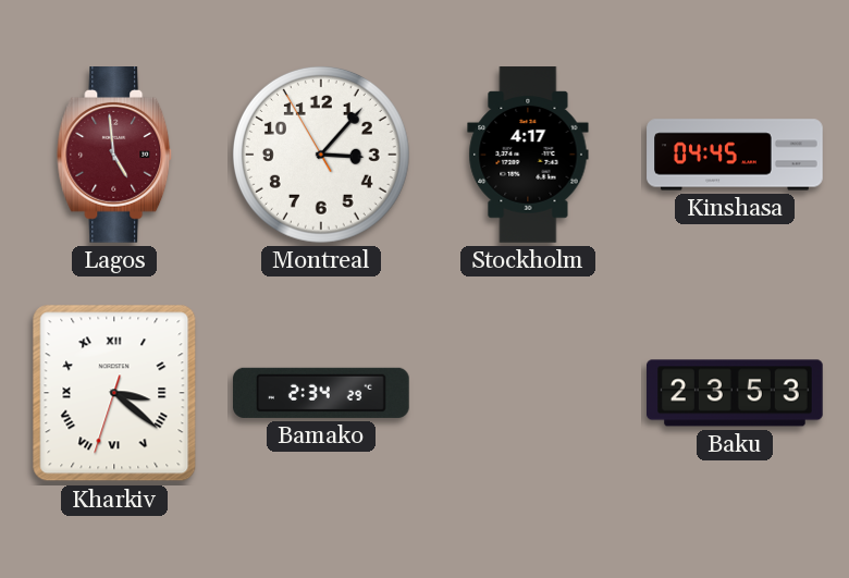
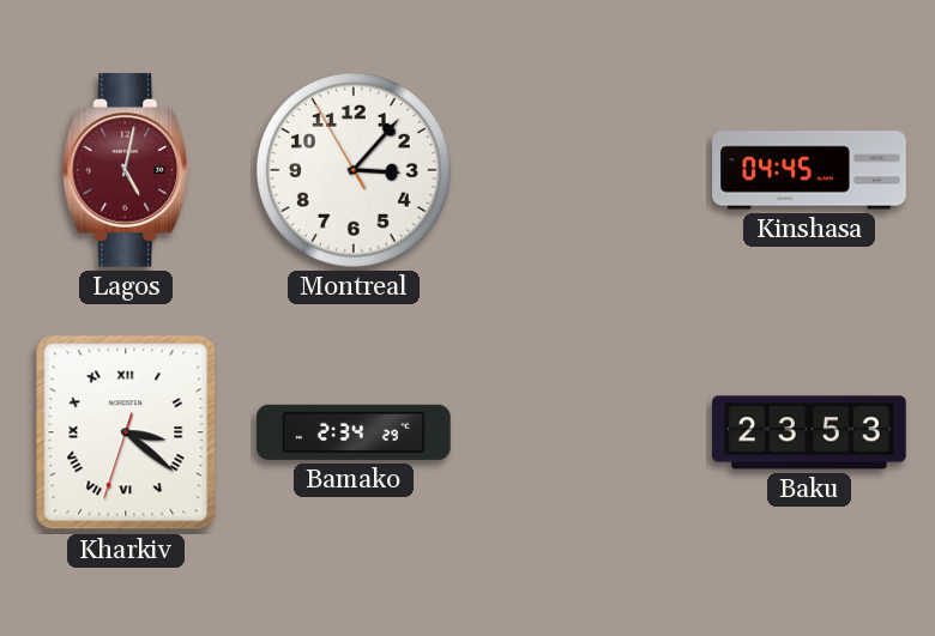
Lagos: 4:59 -> 5:02 (127, 171)
Stockholm: 4:17 -> none (528, 155)
